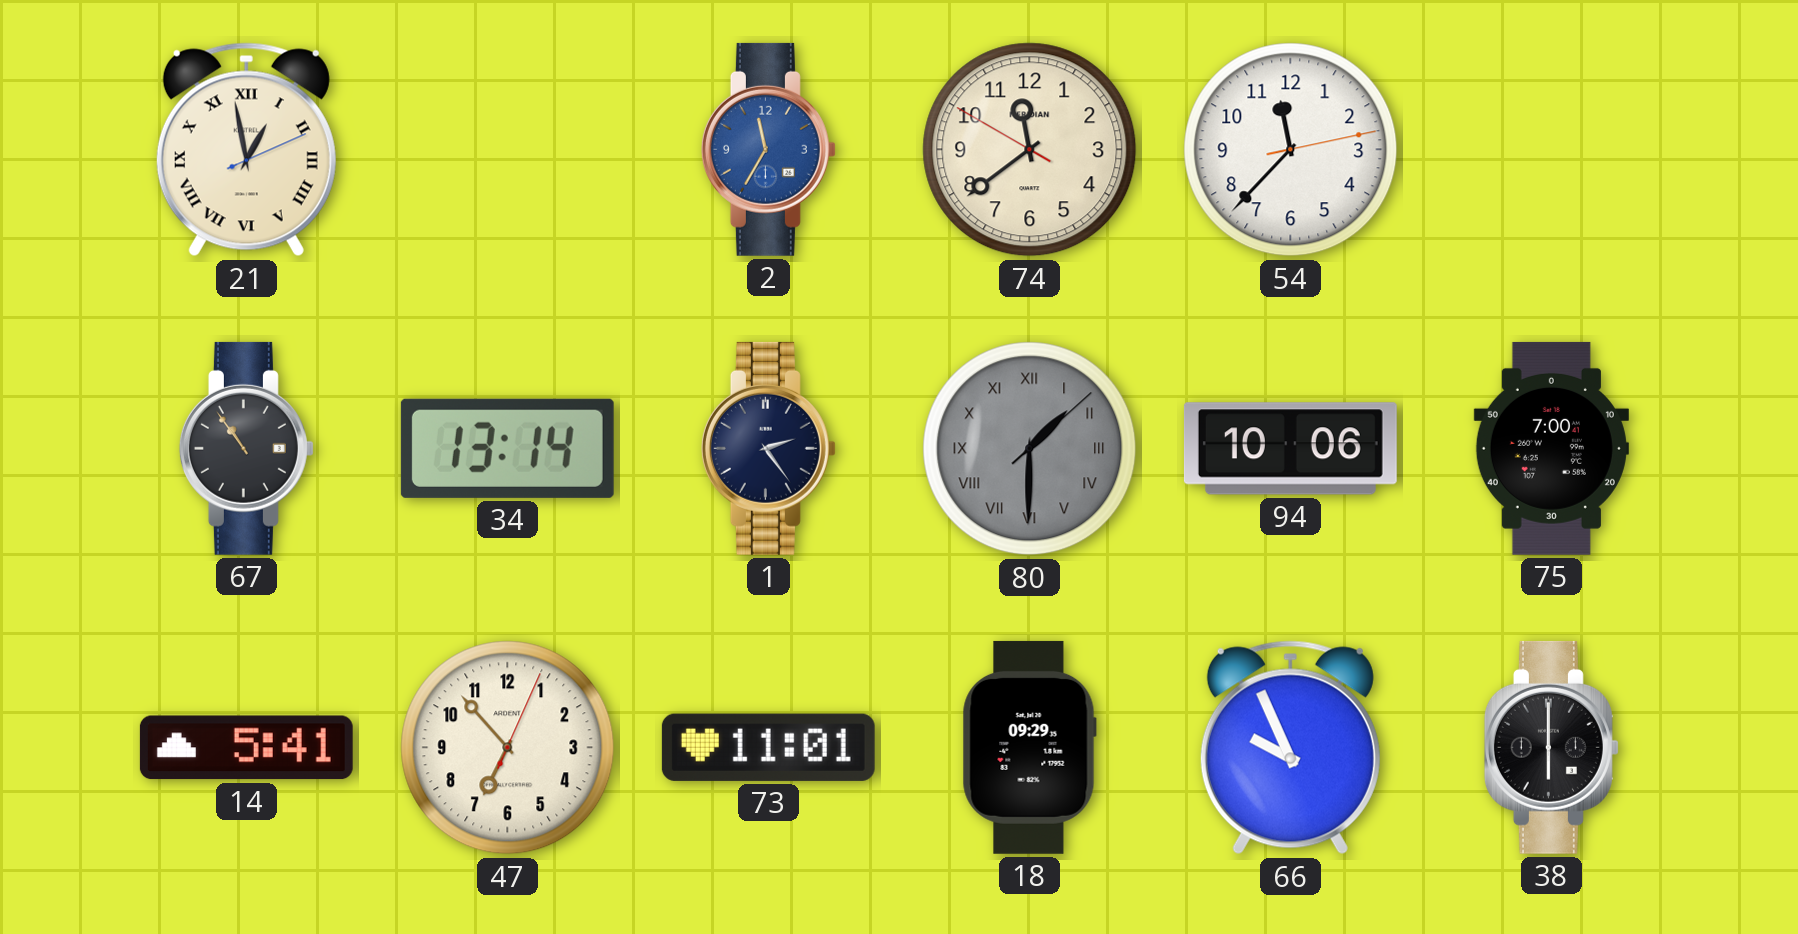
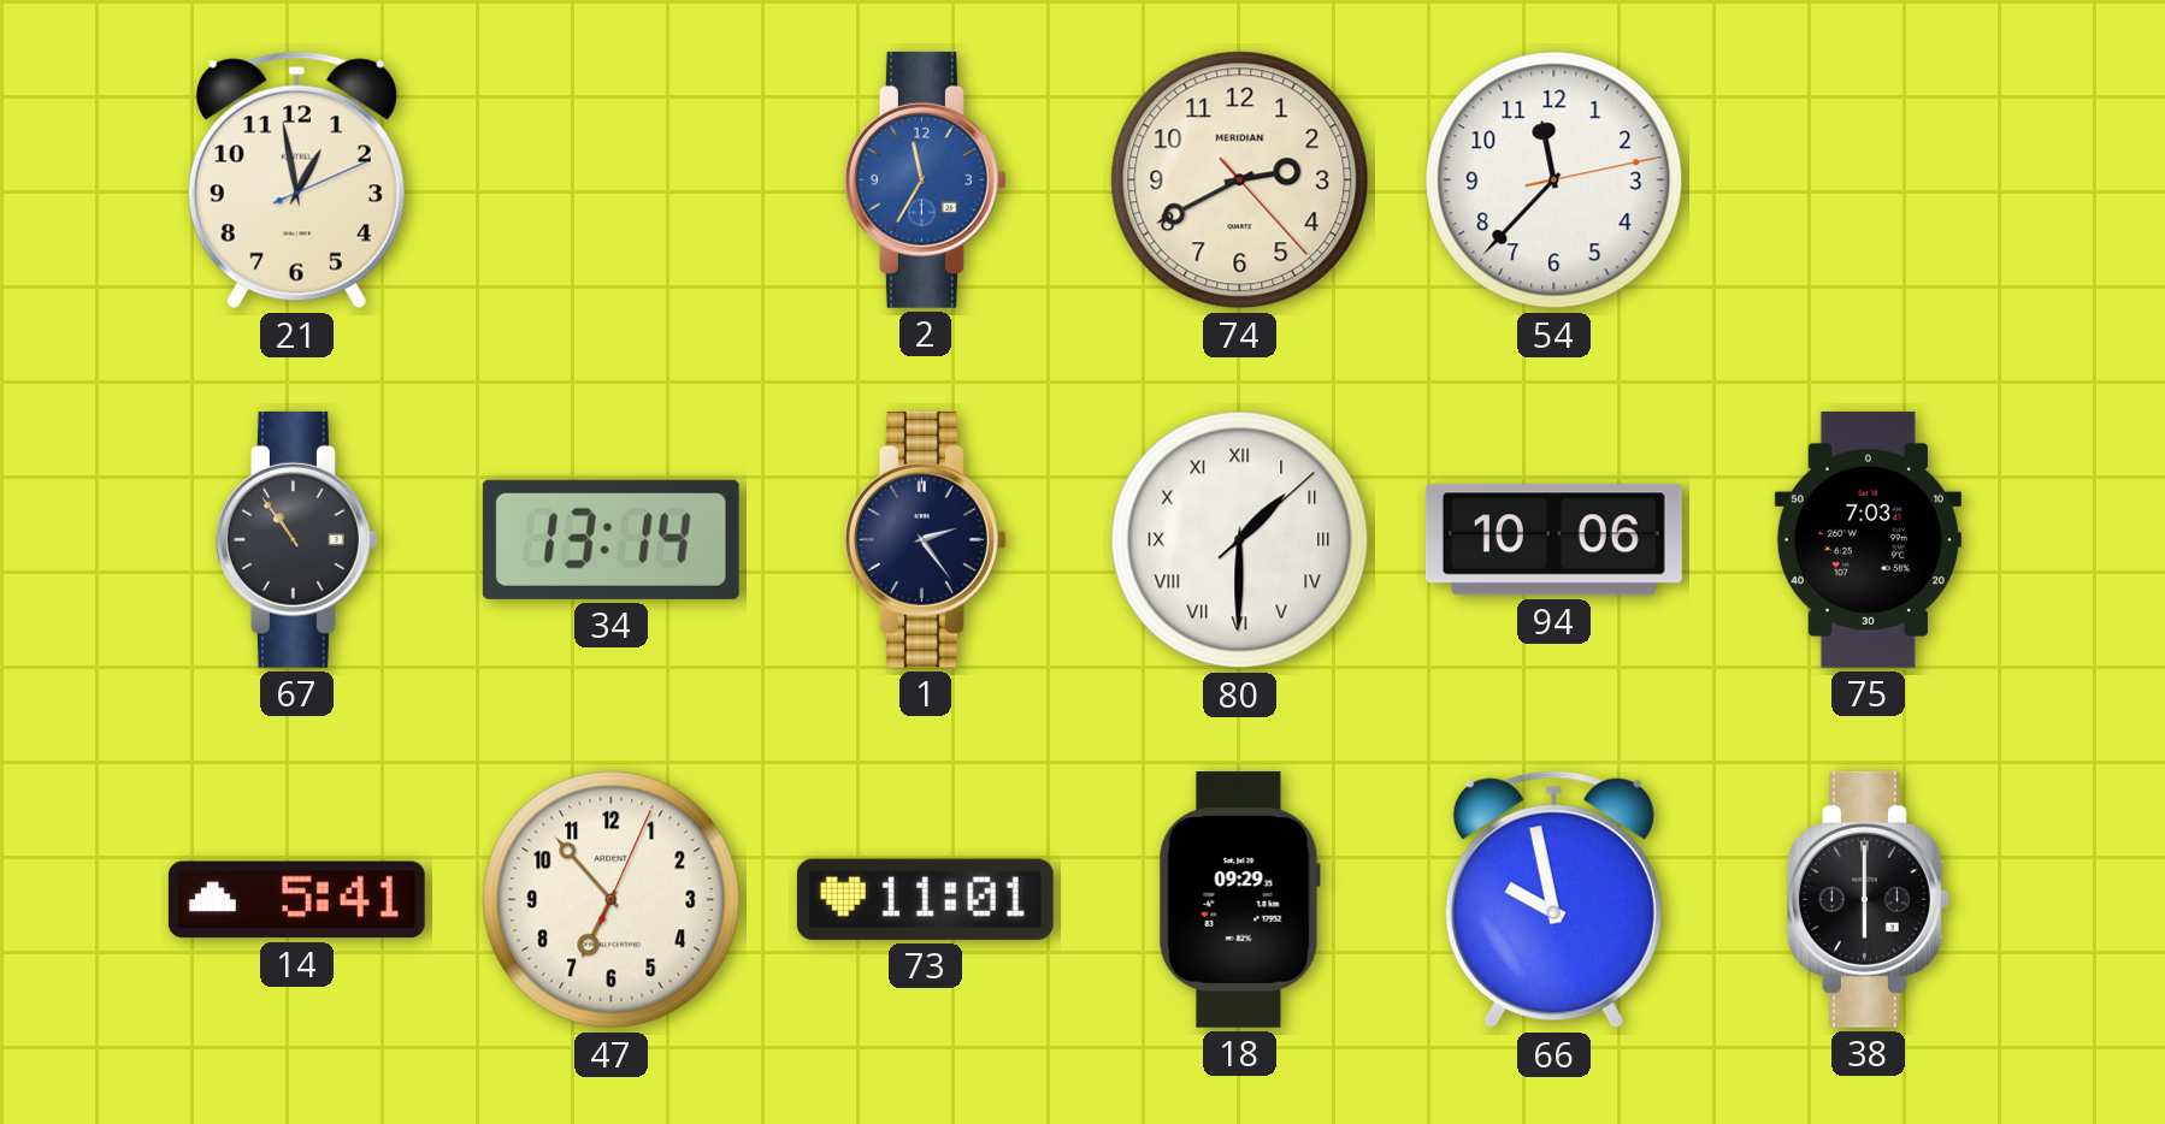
21 numerals: Roman -> Arabic (296, 181)
74: 11:38 -> 2:40 (1240, 181)
80 dial: grey -> white (1240, 540)
75: 7:00 -> 7:03 (1868, 539)
66: 9:56 -> 9:58 (1553, 900)
